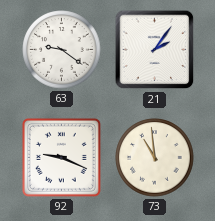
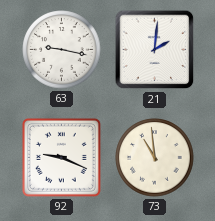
63: 9:21 -> 9:17 (62, 50)
21: 2:06 -> 2:01 (155, 50)
